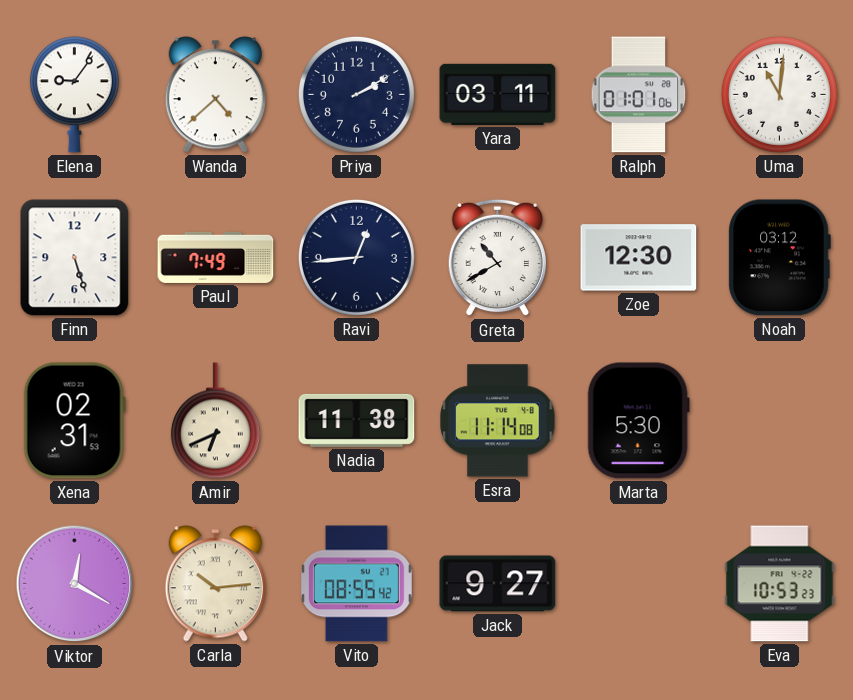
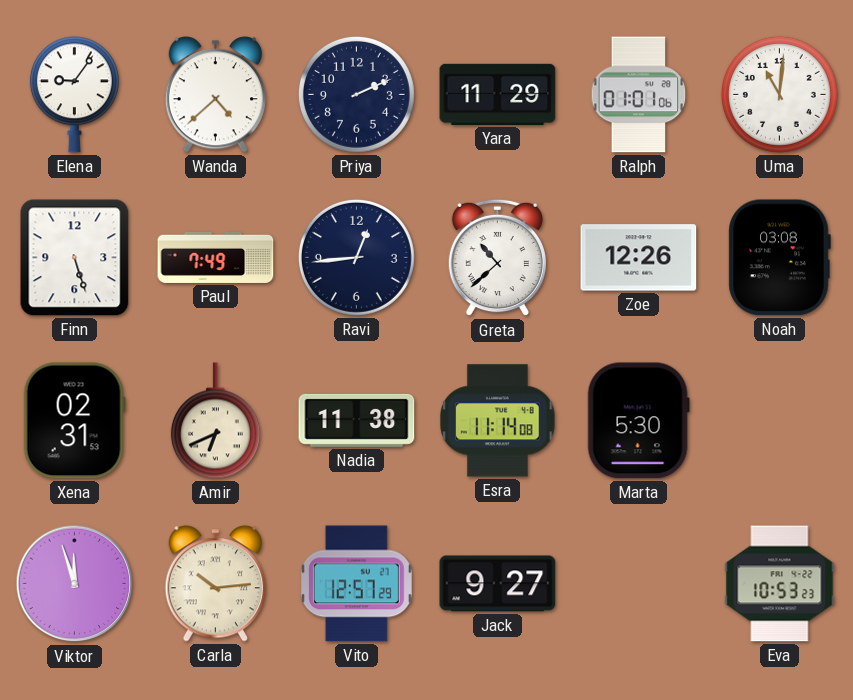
Priya: 2:10 -> 2:11 (356, 94)
Yara: 03:11 -> 11:29 (498, 94)
Greta: 10:40 -> 10:38 (497, 258)
Zoe: 12:30 -> 12:26 (639, 258)
Noah: 03:12 -> 03:08 (779, 258)
Viktor: 12:20 -> 11:57 (75, 584)
Vito: 08:55 -> 12:57 (356, 584)
